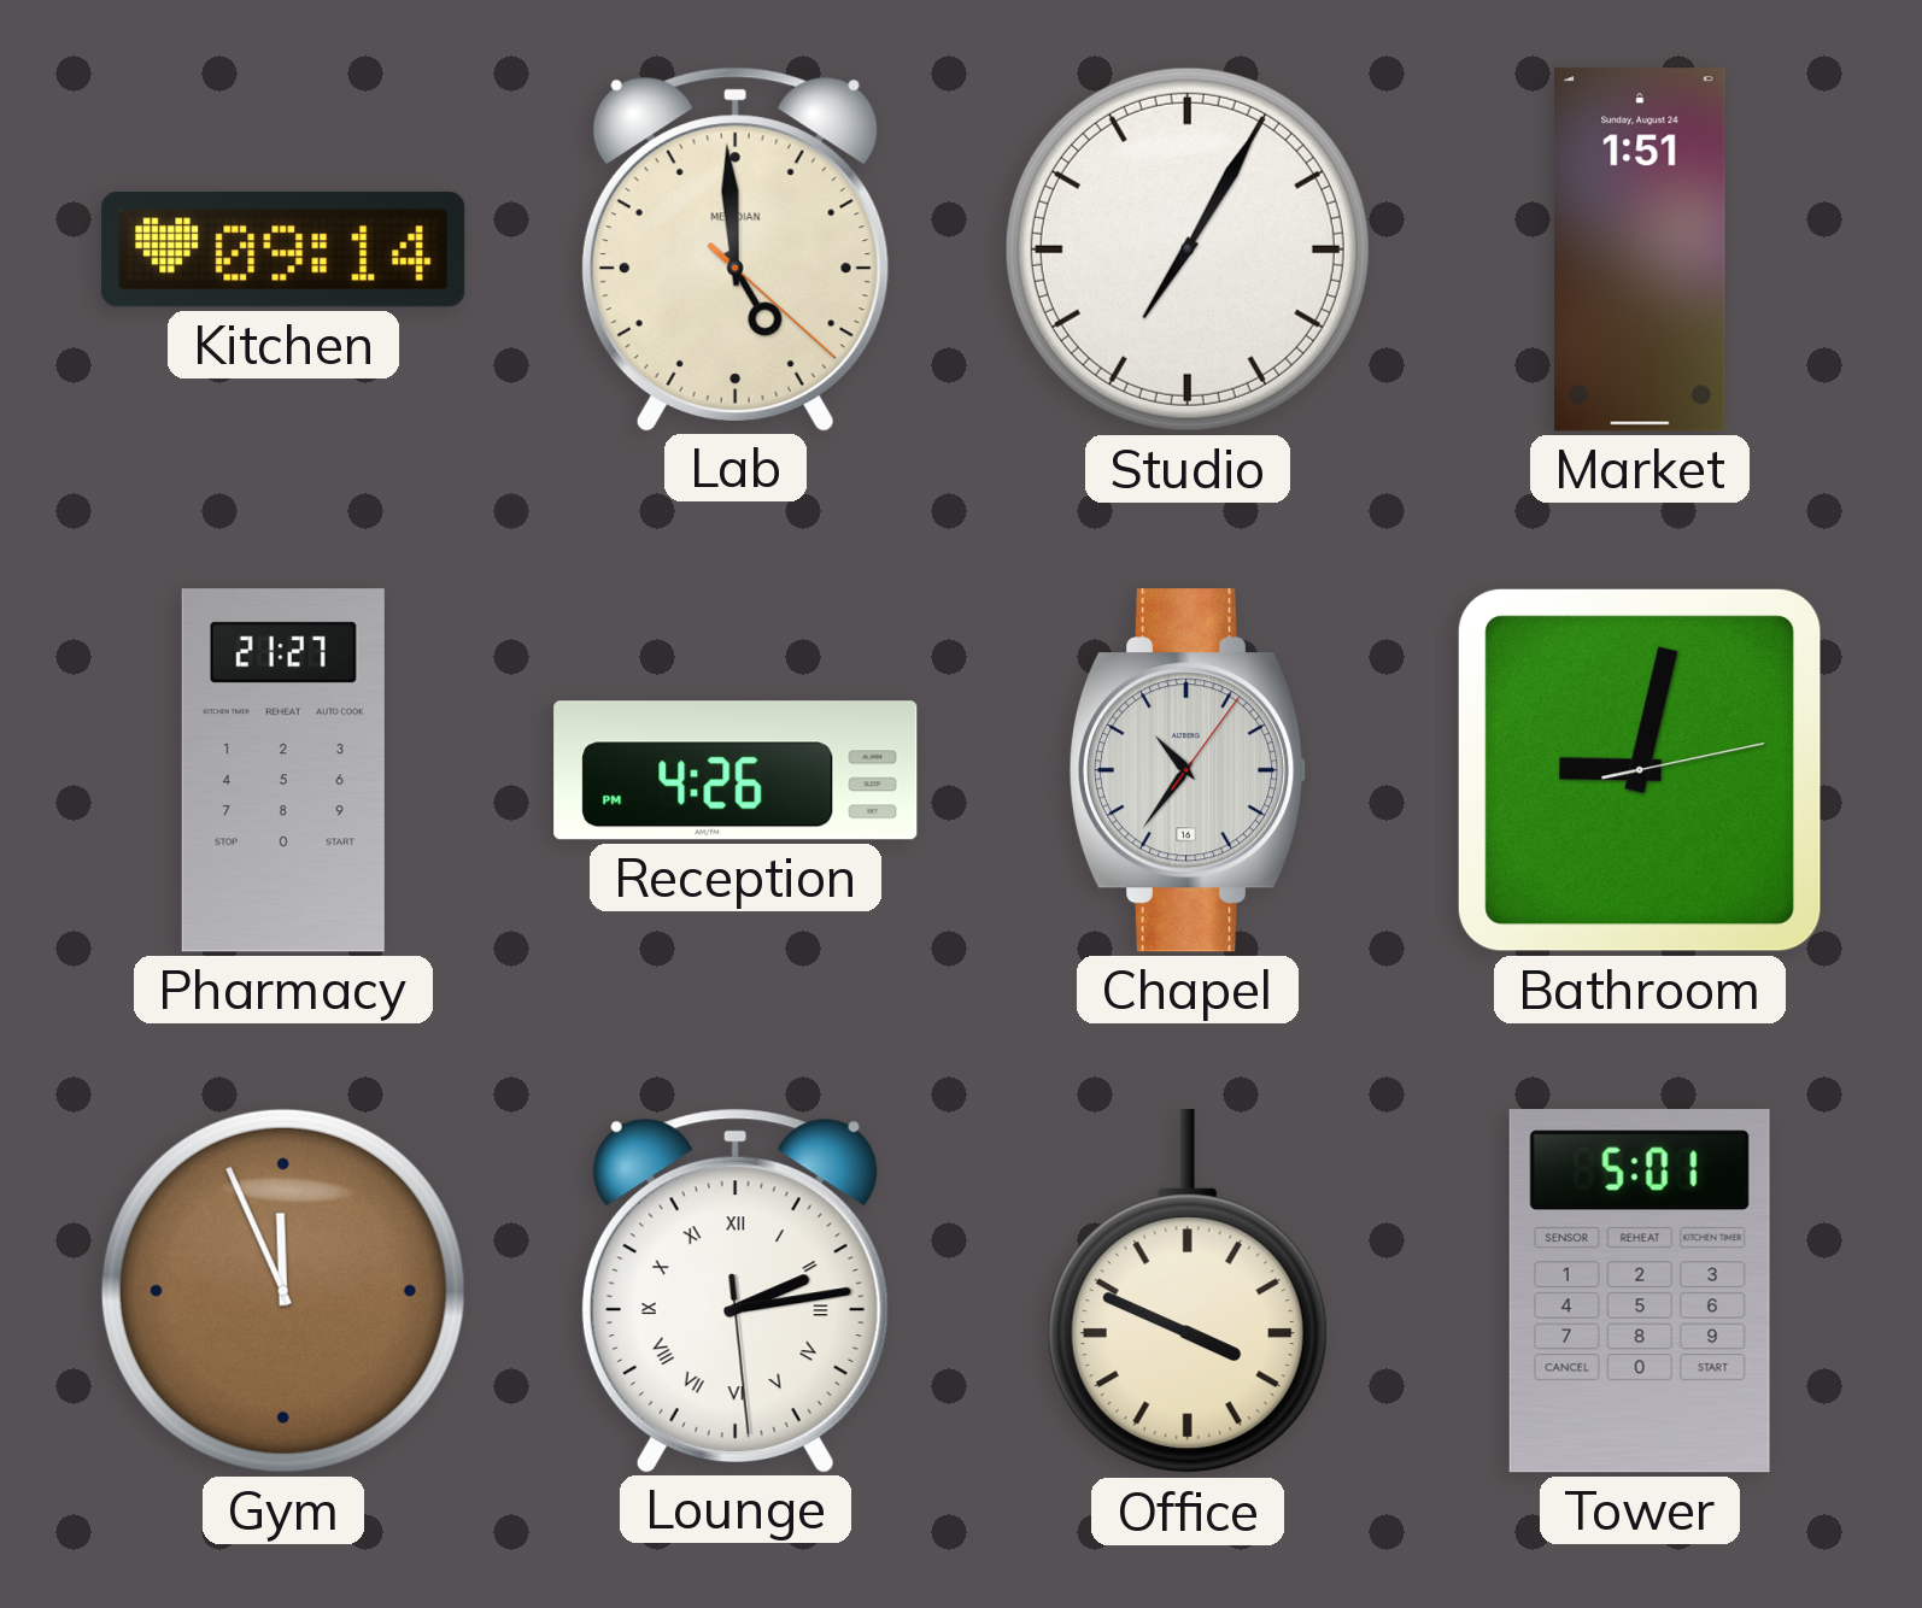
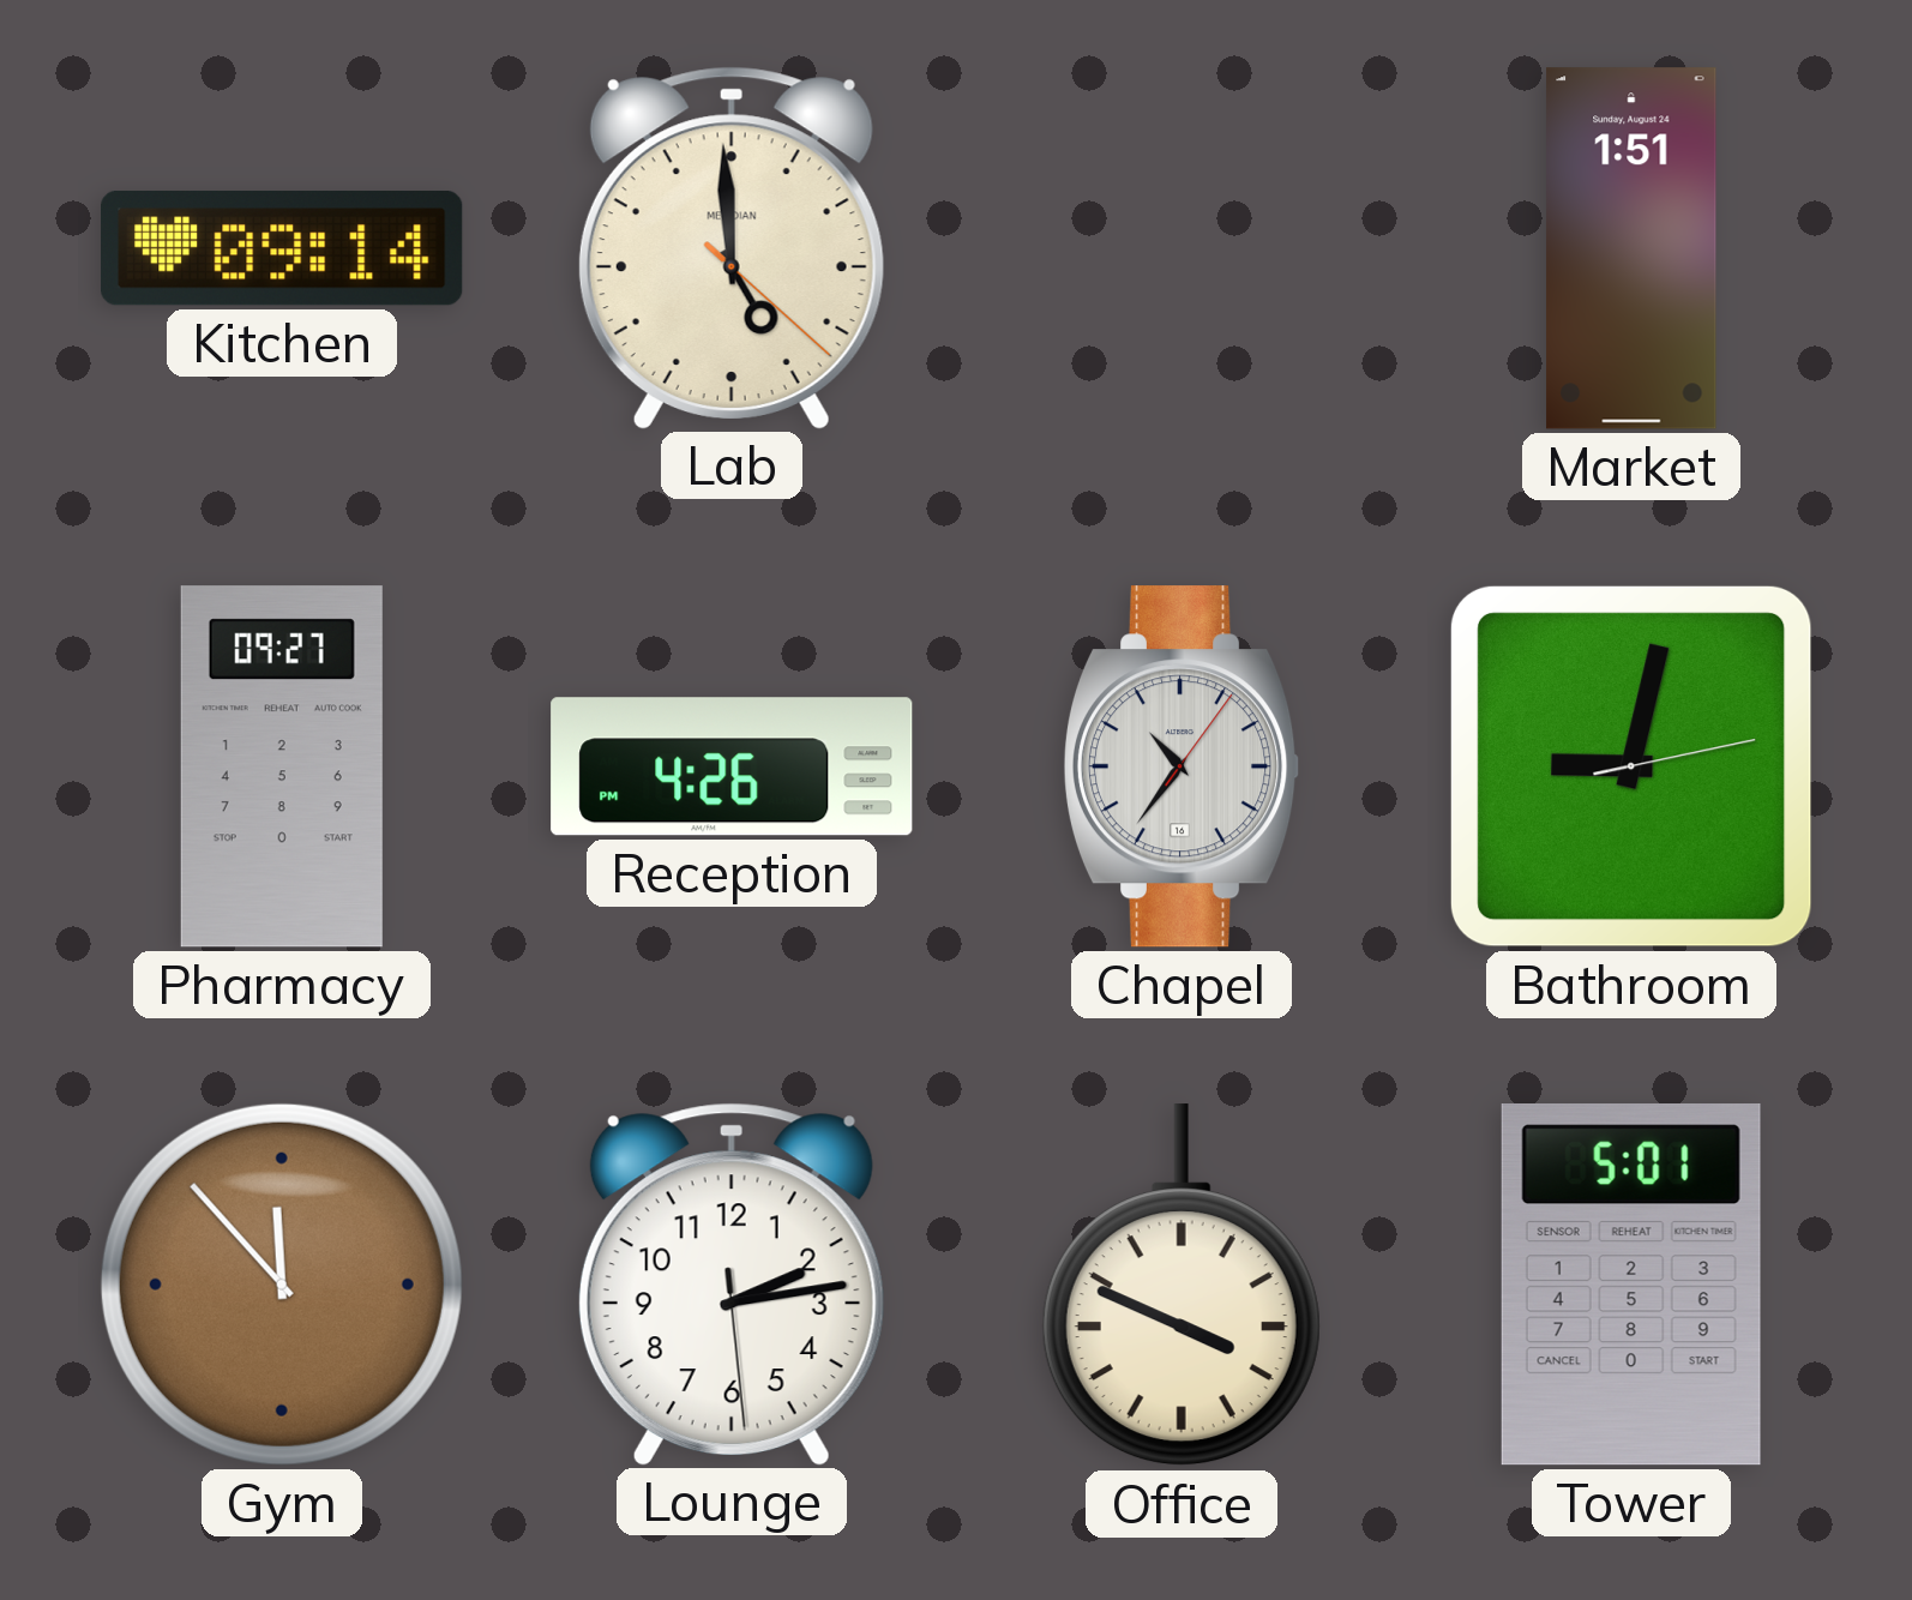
Studio: 7:05 -> none (1188, 250)
Pharmacy: 21:27 -> 09:27 (282, 766)
Gym: 11:56 -> 11:53 (282, 1285)
Lounge numerals: Roman -> Arabic (732, 1283)
